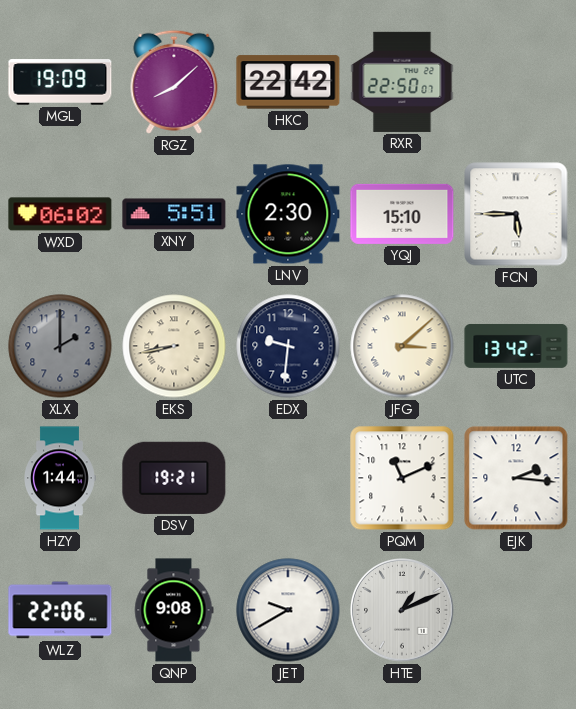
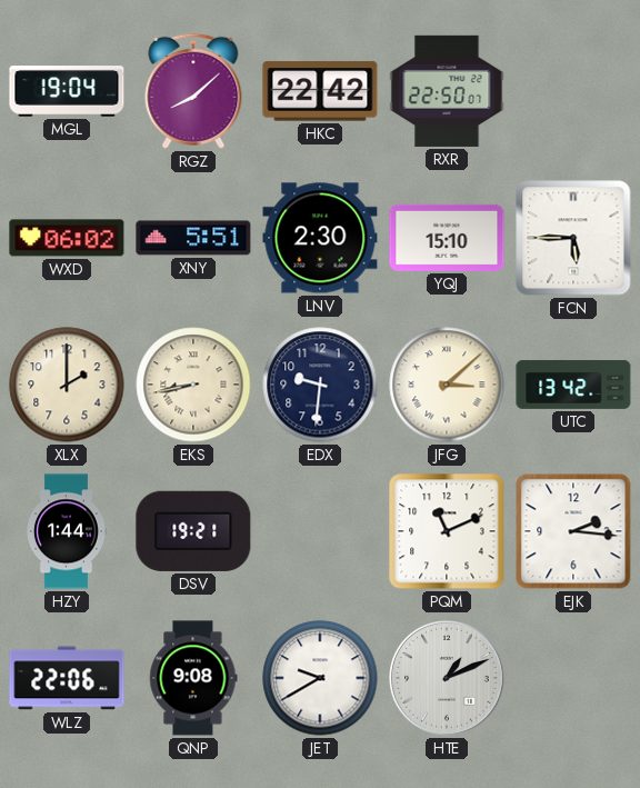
MGL: 19:09 -> 19:04 (67, 91)
XLX dial: grey -> cream (67, 385)
